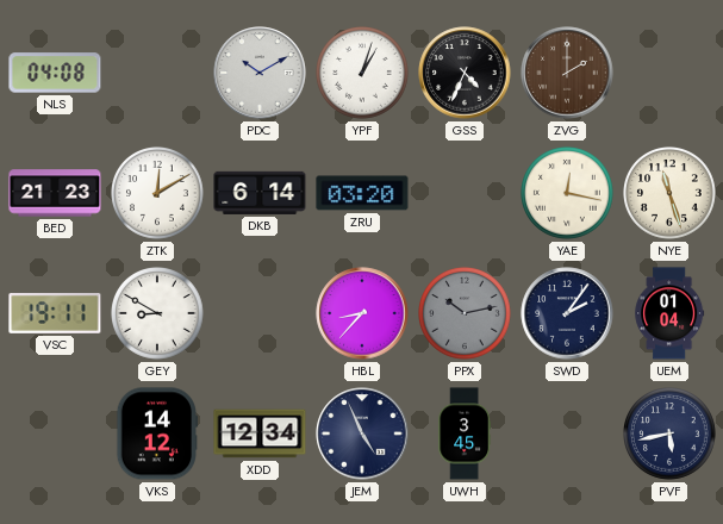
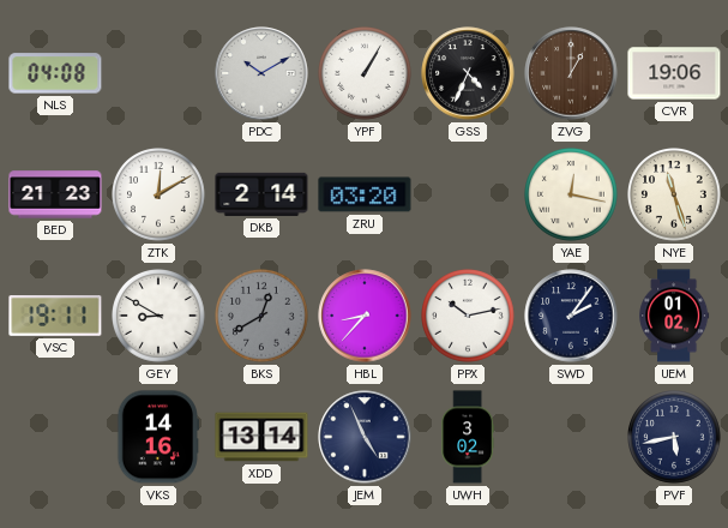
YPF: 1:03 -> 1:05 (366, 74)
ZVG: 2:00 -> 1:00 (571, 73)
CVR: none -> 19:06 (674, 73)
DKB: 6:14 -> 2:14 (261, 194)
BKS: none -> 12:40 (263, 317)
PPX dial: grey -> white (469, 317)
UEM: 01:04 -> 01:02 (674, 316)
VKS: 14:12 -> 14:16 (158, 437)
XDD: 12:34 -> 13:14 (261, 437)
UWH: 3:45 -> 3:02 (468, 437)
